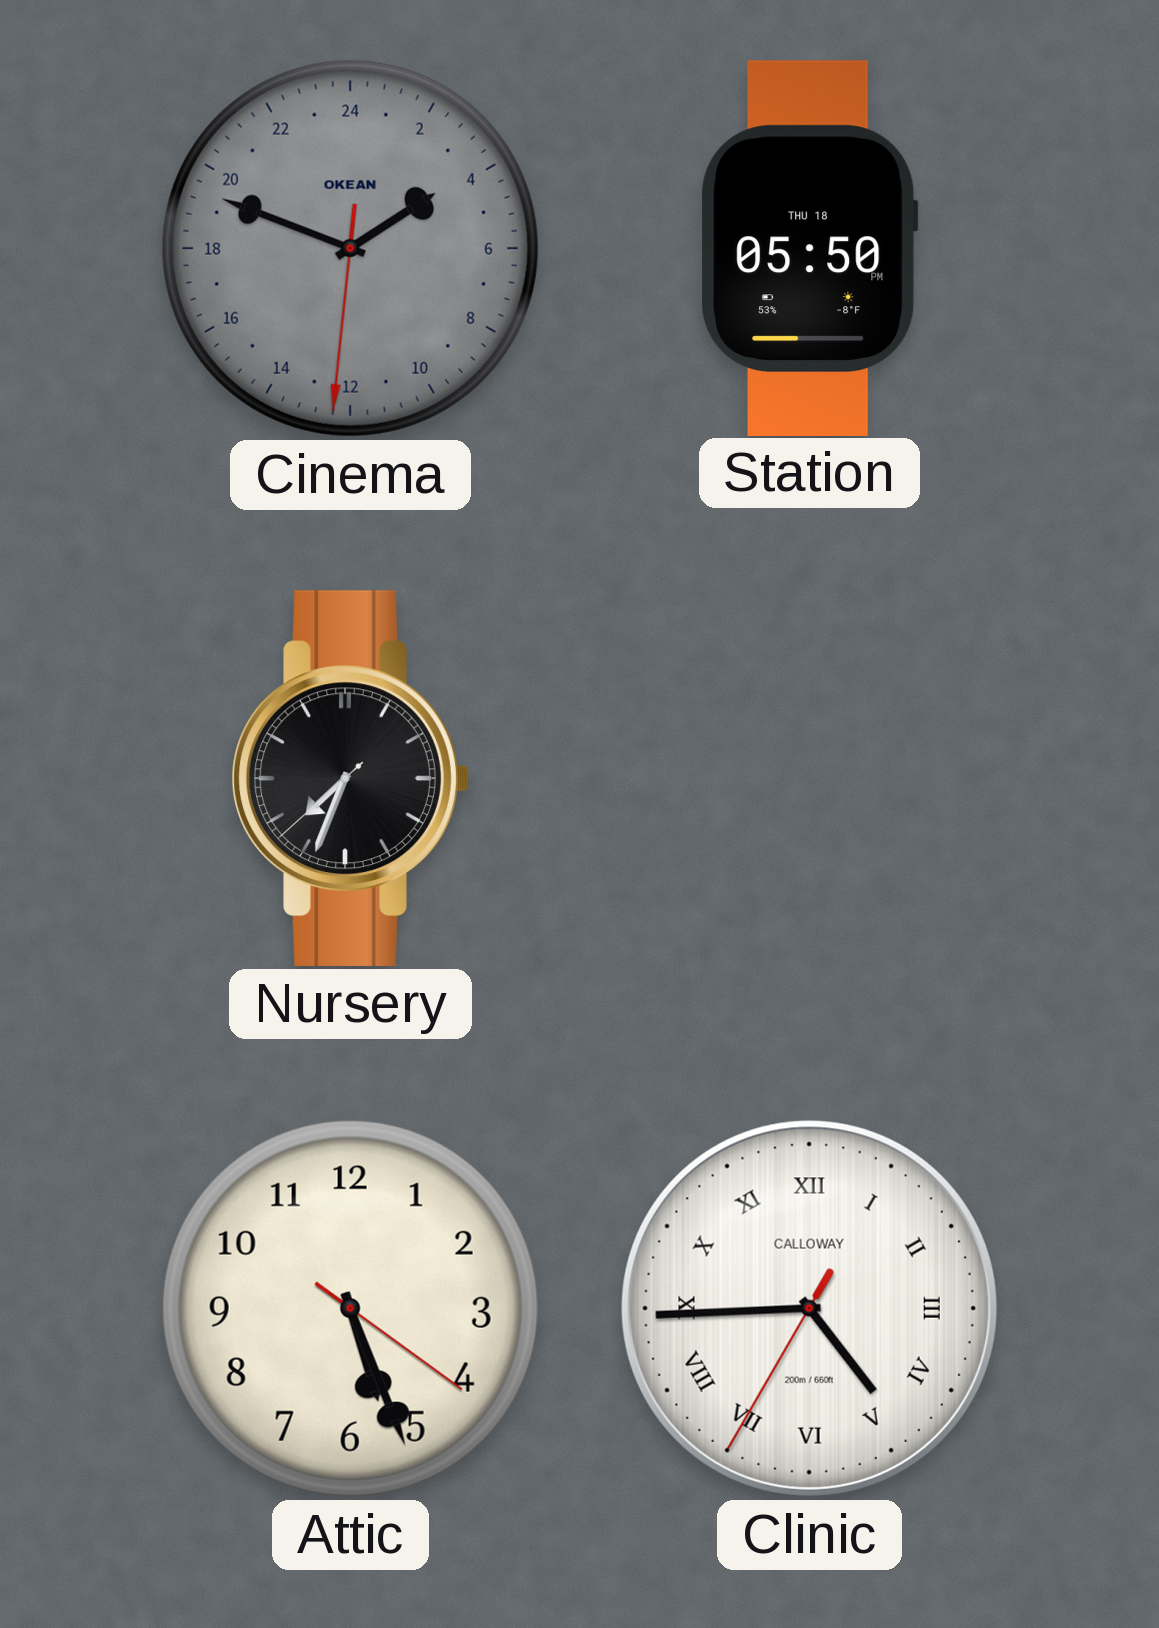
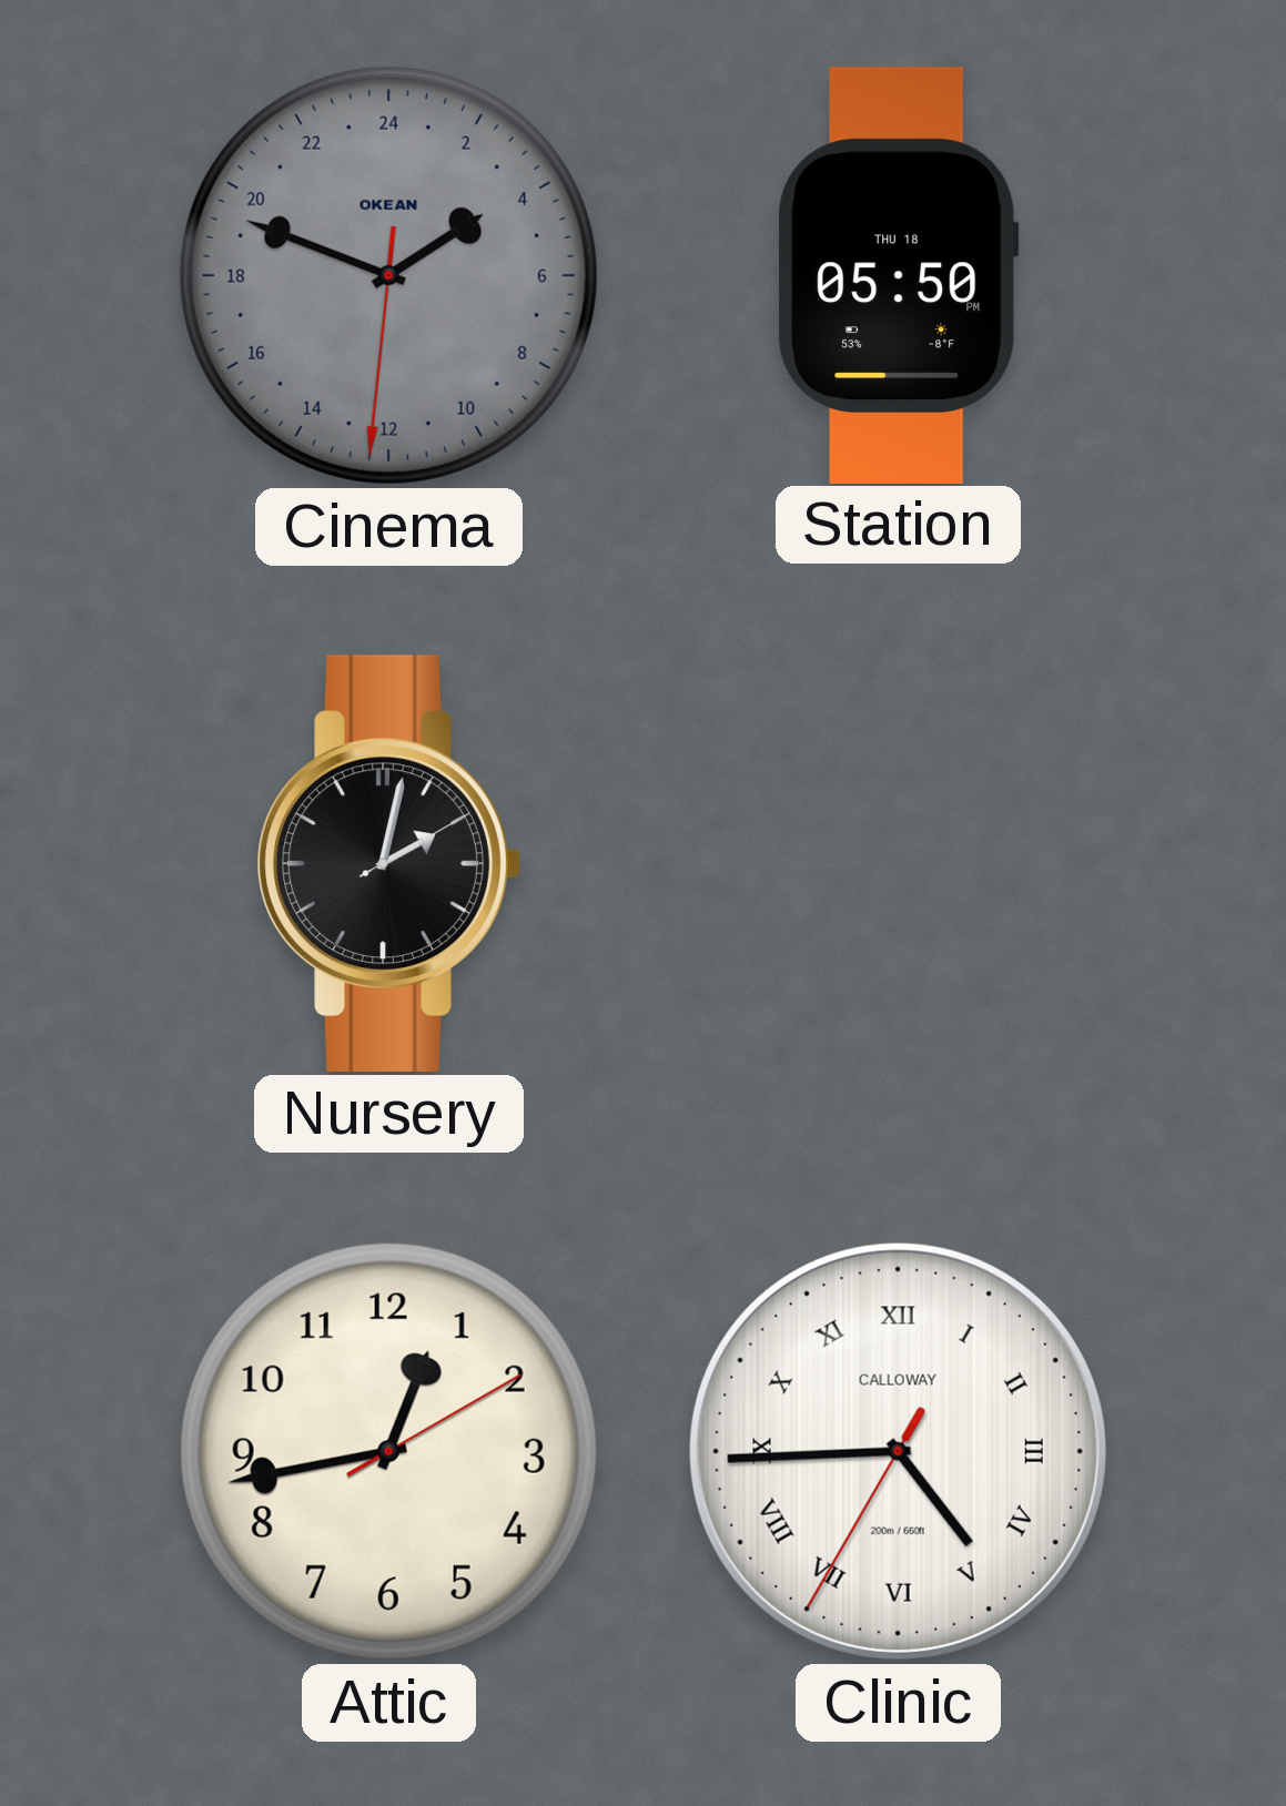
Nursery: 7:33 -> 2:02 (388, 863)
Attic: 5:26 -> 12:43 (388, 1451)
